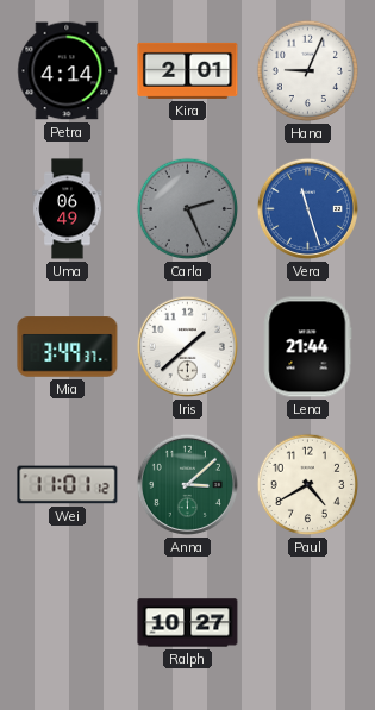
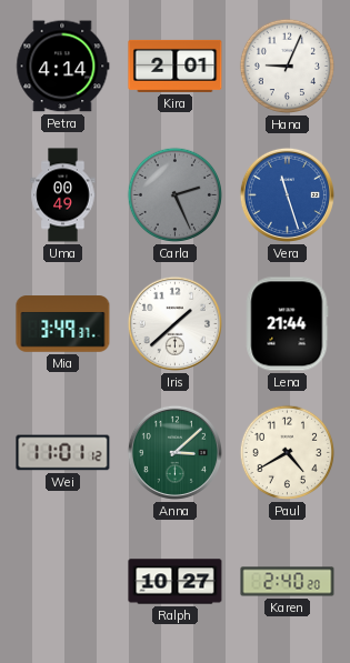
Uma: 06:49 -> 00:49 (63, 195)
Karen: none -> 2:40 (288, 582)
